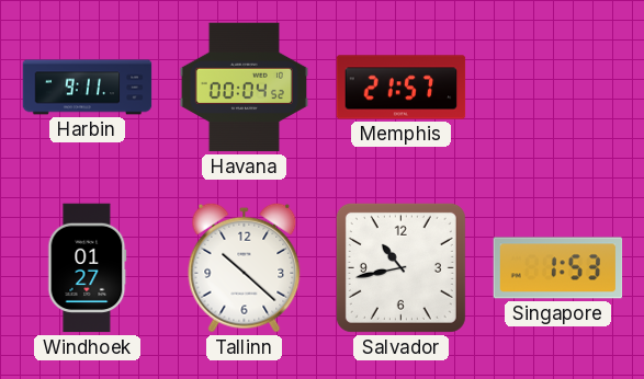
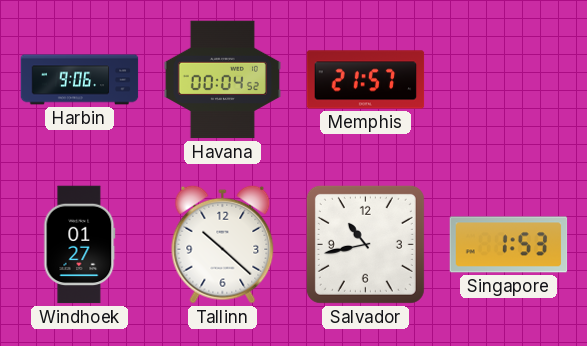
Harbin: 9:11 -> 9:06 (80, 80)
